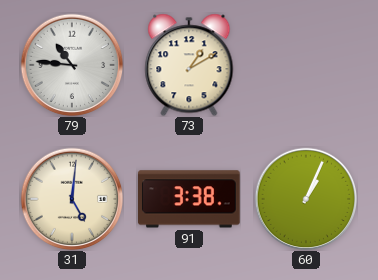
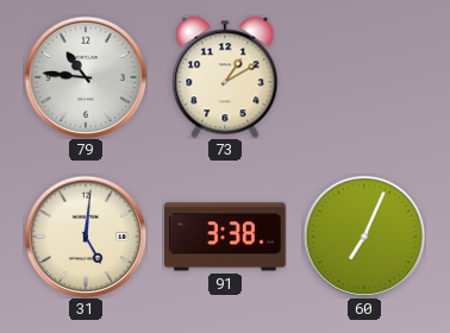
60: 1:04 -> 7:04 (364, 237)
